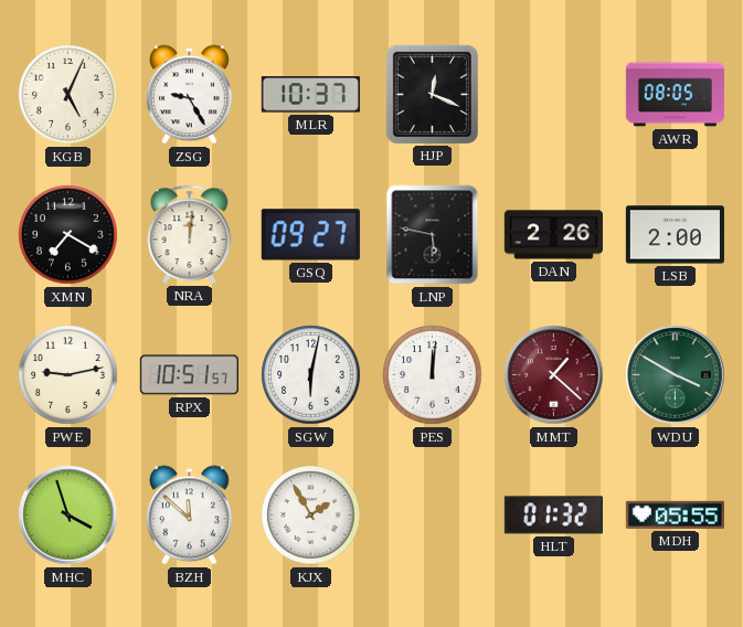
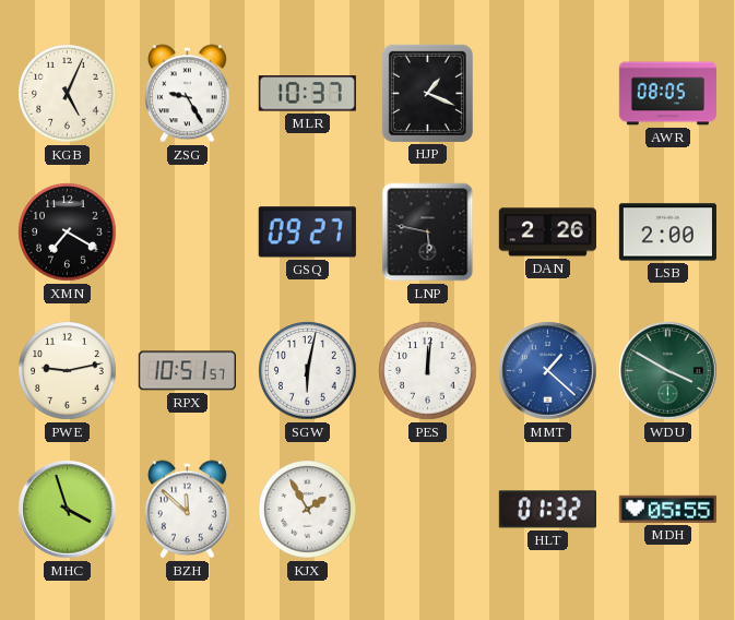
HJP: 12:19 -> 1:19 (427, 93)
NRA: 12:01 -> none (190, 234)
MMT dial: burgundy -> blue (548, 371)
